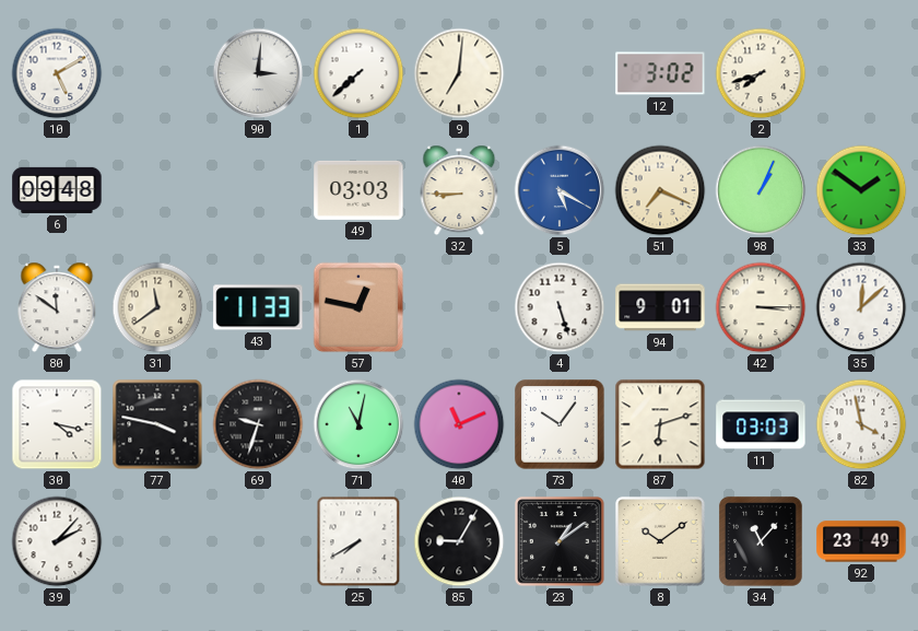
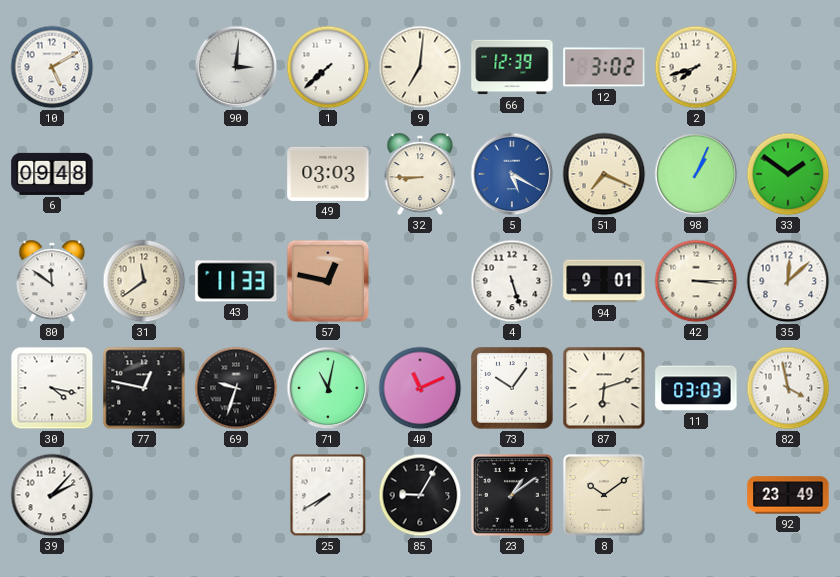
66: none -> 12:39 (512, 67)
77: 3:47 -> 12:47 (144, 388)
34: 11:07 -> none (761, 541)
